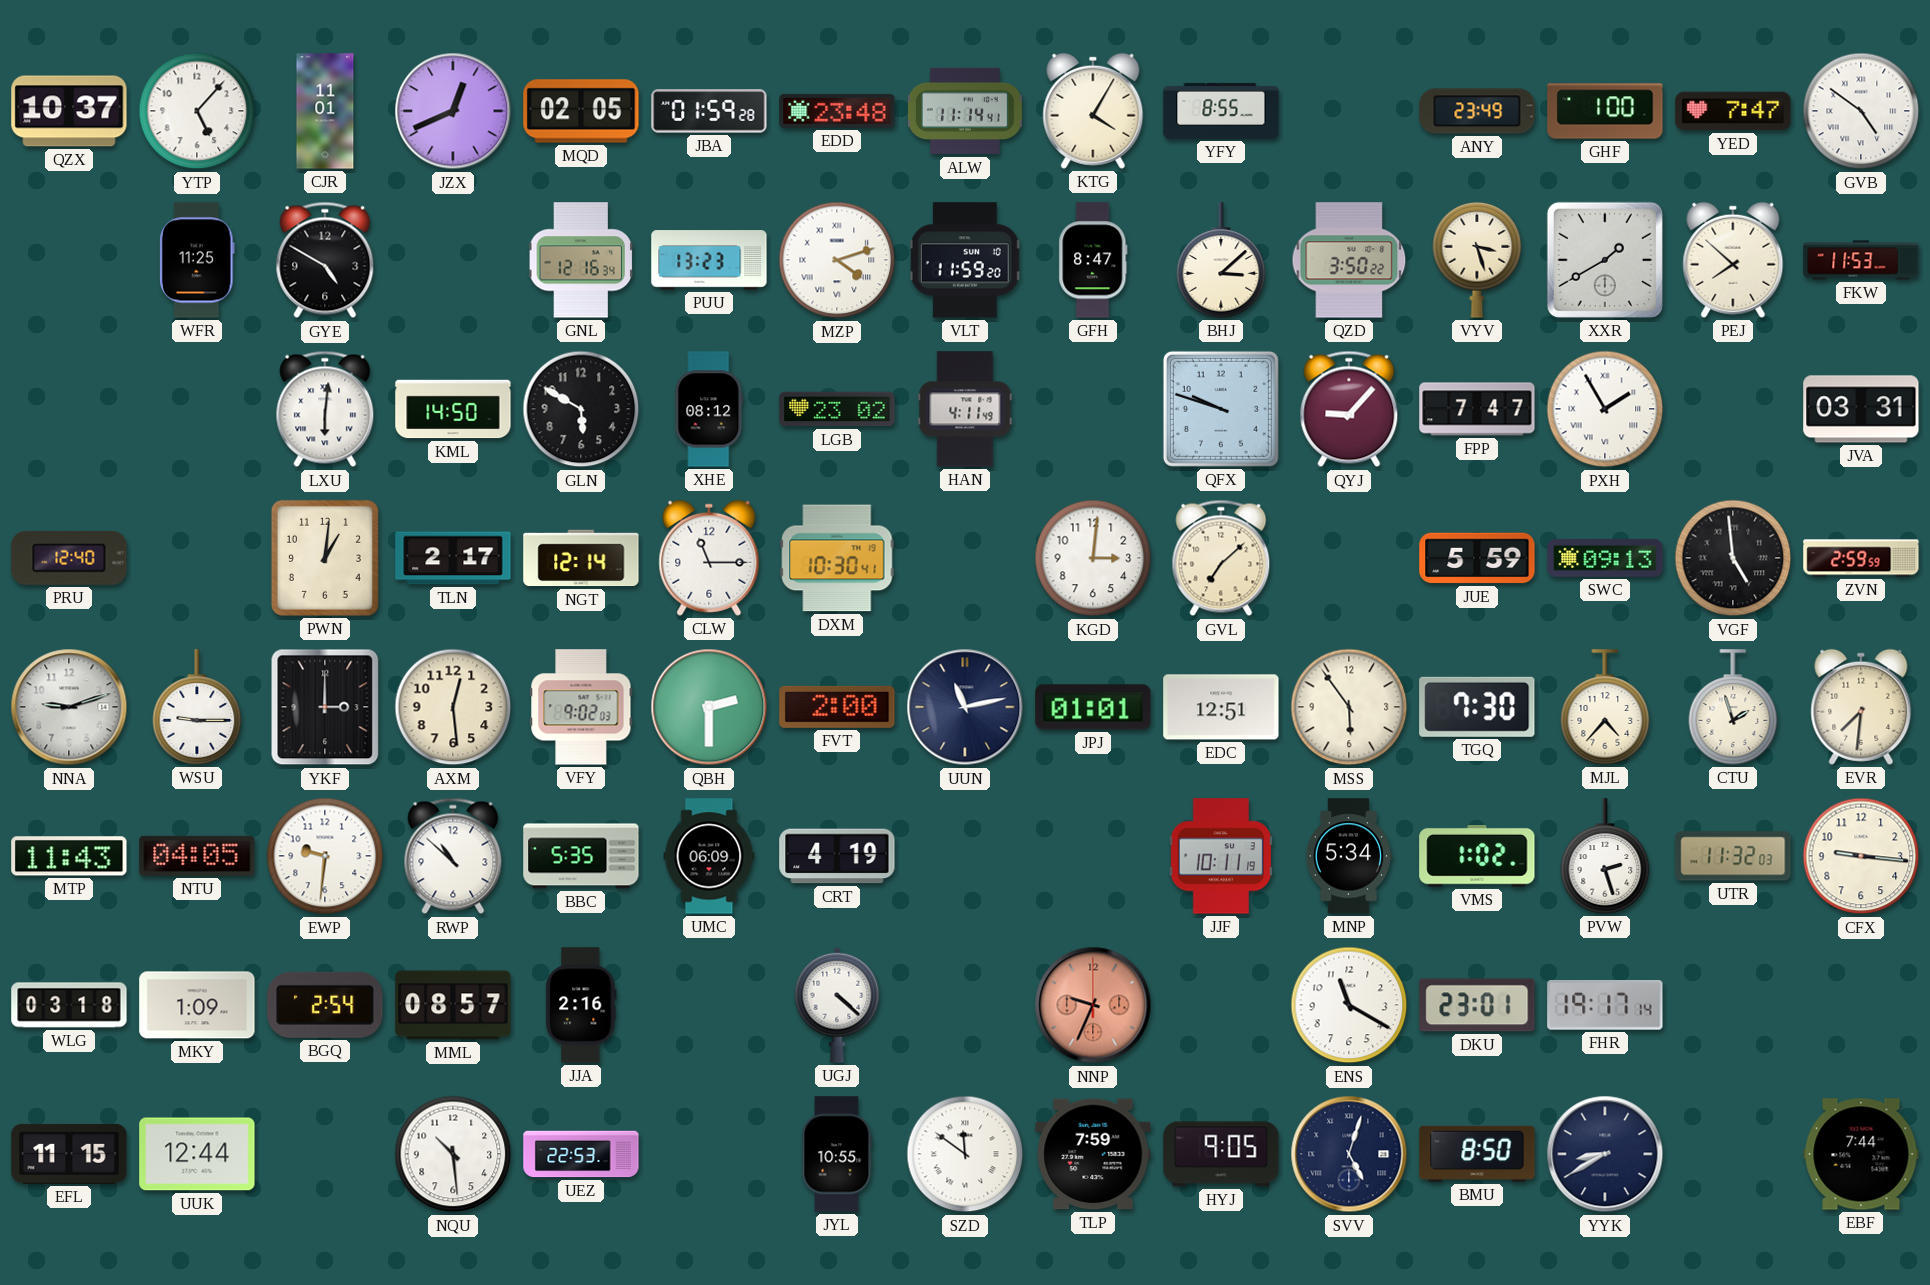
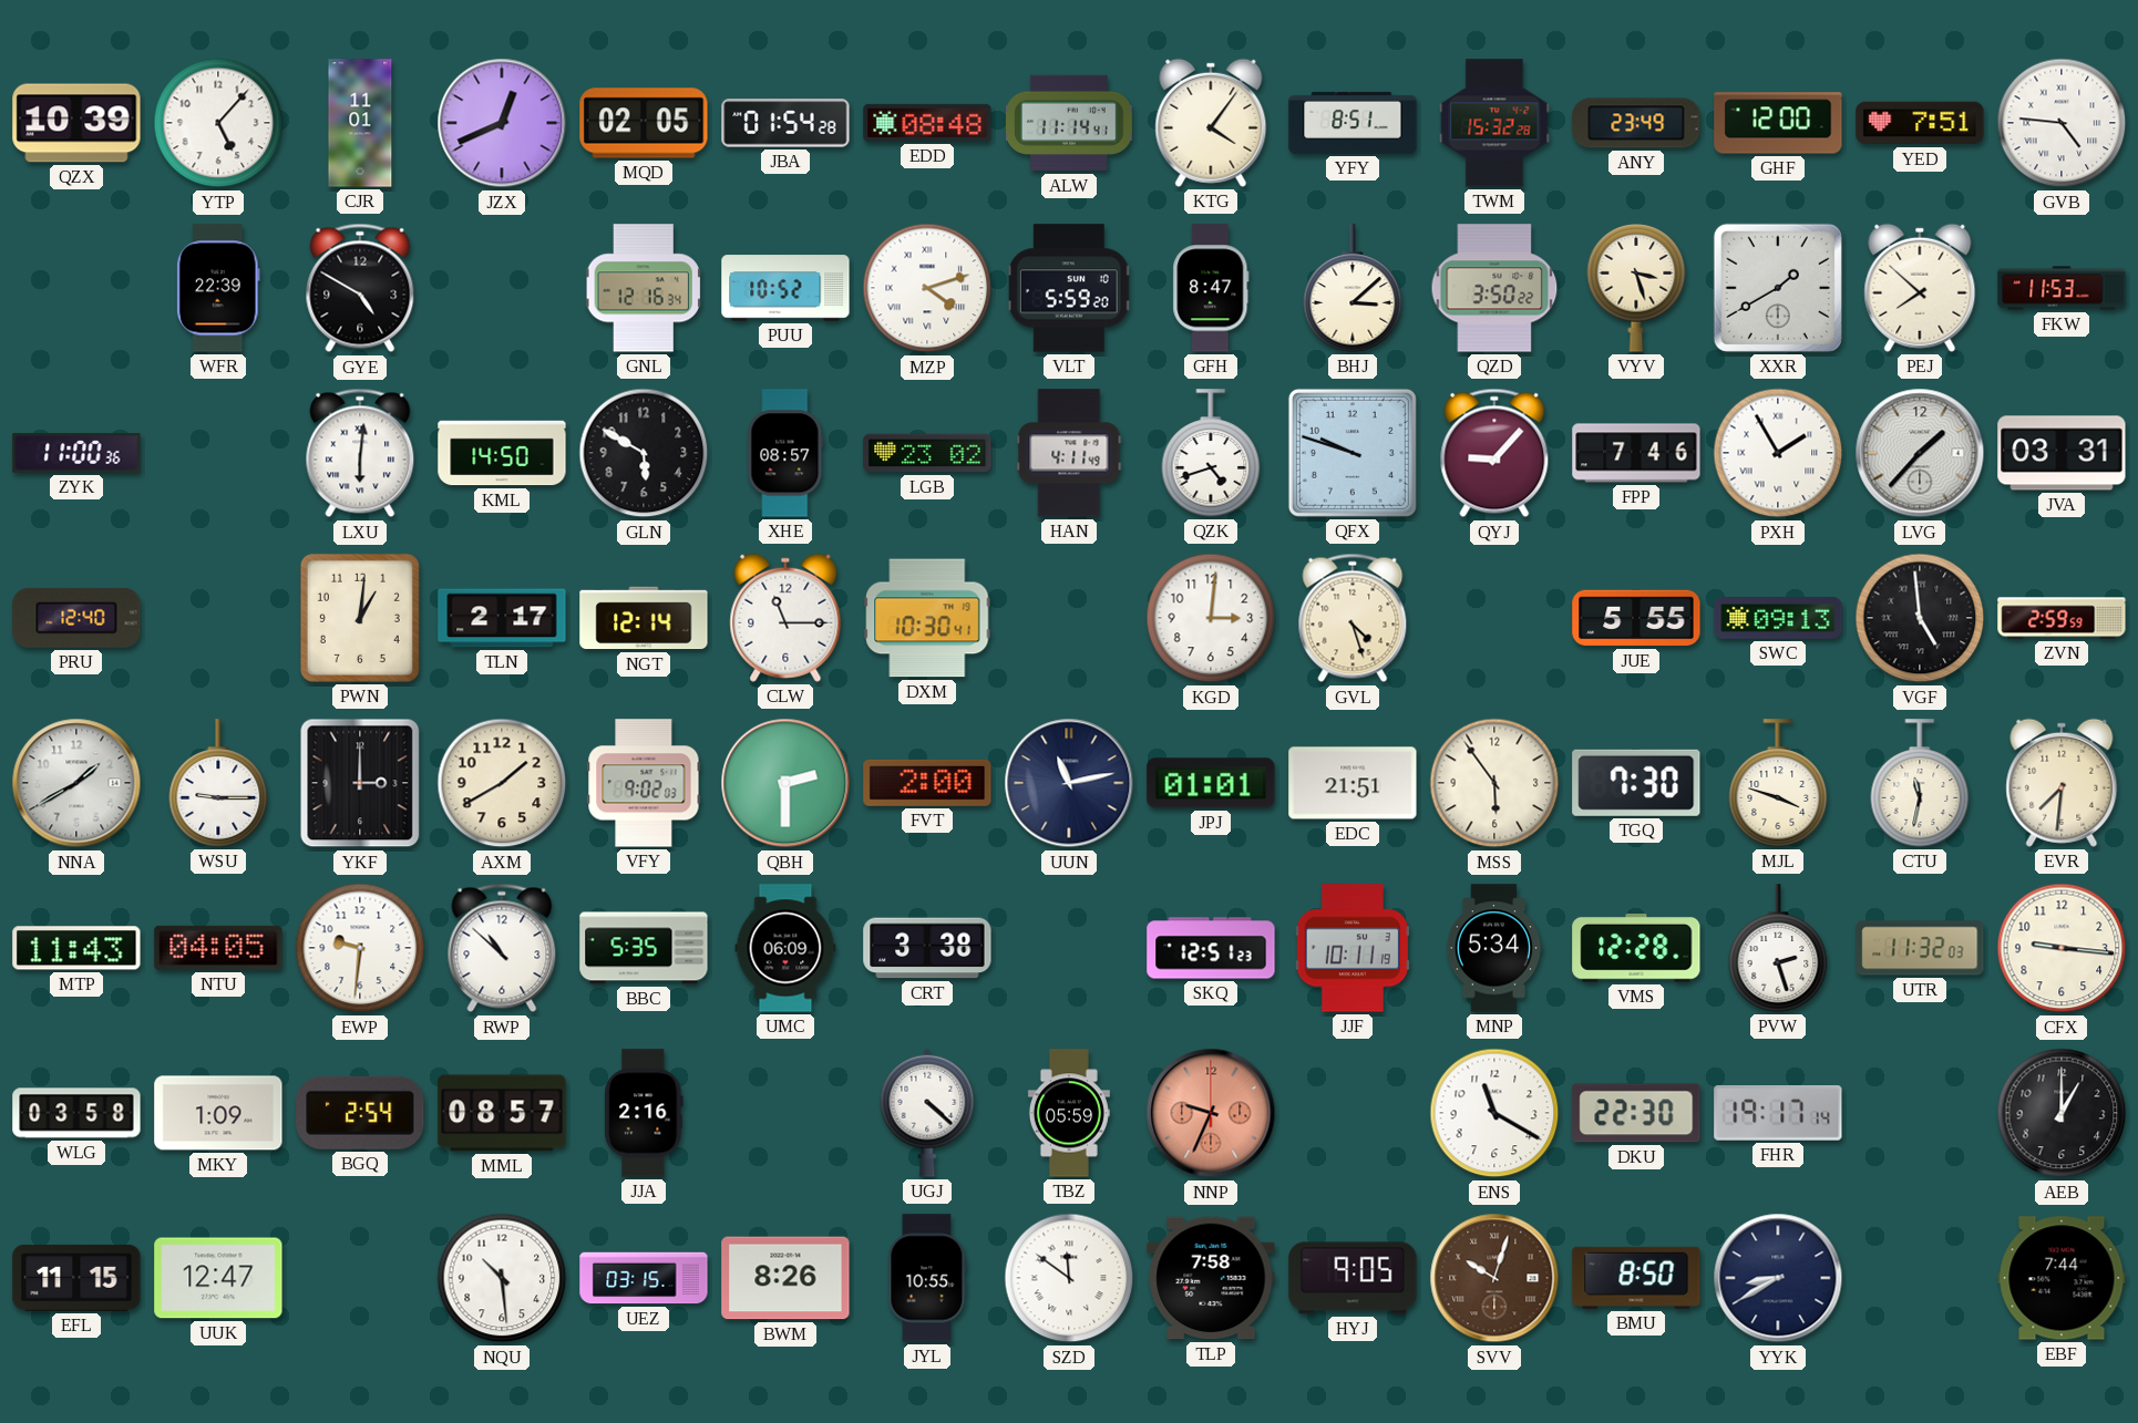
QZX: 10:37 -> 10:39 (76, 123)
JBA: 01:59 -> 01:54 (785, 123)
EDD: 23:48 -> 08:48 (927, 123)
KTG: 4:05 -> 4:06 (1211, 123)
YFY: 8:55 -> 8:51 (1353, 123)
TWM: none -> 15:32 (1494, 123)
GHF: 1:00 -> 12:00 (1778, 123)
YED: 7:47 -> 7:51 (1920, 123)
GVB: 4:51 -> 4:46 (2062, 123)
WFR: 11:25 -> 22:39 (219, 288)
PUU: 13:23 -> 10:52 (785, 288)
VLT: 11:59 -> 5:59 (1069, 288)
ZYK: none -> 11:00 (76, 453)
XHE: 08:12 -> 08:57 (785, 453)
QZK: none -> 4:42 (1211, 453)
FPP: 7:47 -> 7:46 (1636, 453)
LVG: none -> 1:37 (1920, 453)
GVL: 7:08 -> 4:27 (1353, 618)
JUE: 5:59 -> 5:55 (1636, 618)
NNA: 9:12 -> 1:40 (76, 783)
AXM: 12:29 -> 1:40 (502, 783)
EDC: 12:51 -> 21:51 (1353, 783)
MJL: 4:37 -> 3:48 (1778, 783)
CTU: 1:57 -> 11:32 (1920, 783)
CRT: 4:19 -> 3:38 (927, 948)
SKQ: none -> 12:51 (1211, 948)
VMS: 1:02 -> 12:28 (1636, 949)
WLG: 03:18 -> 03:58 (76, 1113)
TBZ: none -> 05:59 (1069, 1113)
DKU: 23:01 -> 22:30 (1636, 1113)
AEB: none -> 1:00 (2062, 1113)
UUK: 12:44 -> 12:47 (218, 1278)
UEZ: 22:53 -> 03:15 (644, 1278)
BWM: none -> 8:26 (785, 1278)
TLP: 7:59 -> 7:58 (1211, 1278)
SVV: 5:03 -> 10:03 (1494, 1278)
SVV dial: navy -> brown (1494, 1278)
